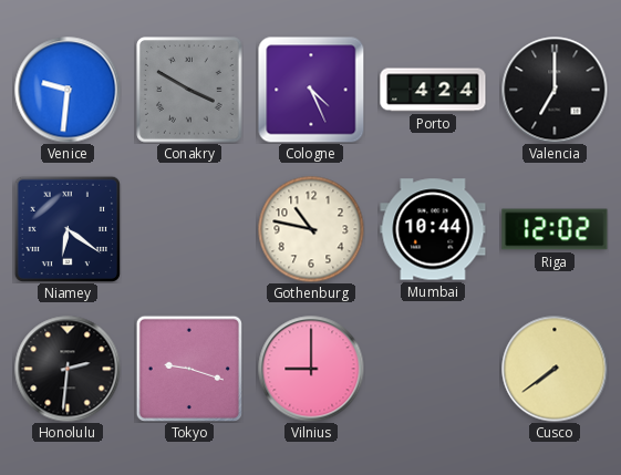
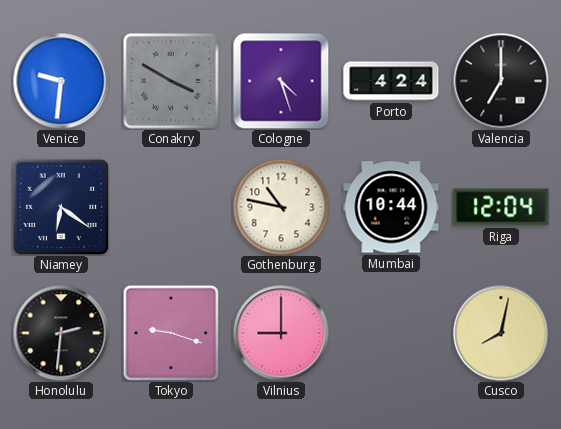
Cologne: 4:26 -> 4:27 (281, 81)
Riga: 12:02 -> 12:04 (501, 207)
Cusco: 7:39 -> 8:02 (501, 333)
